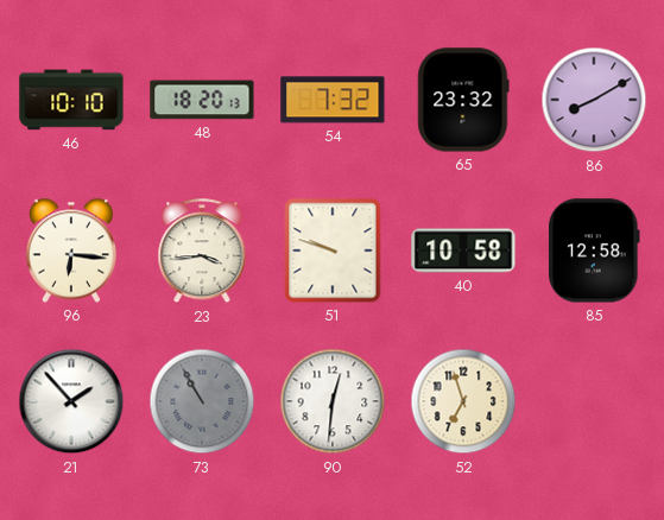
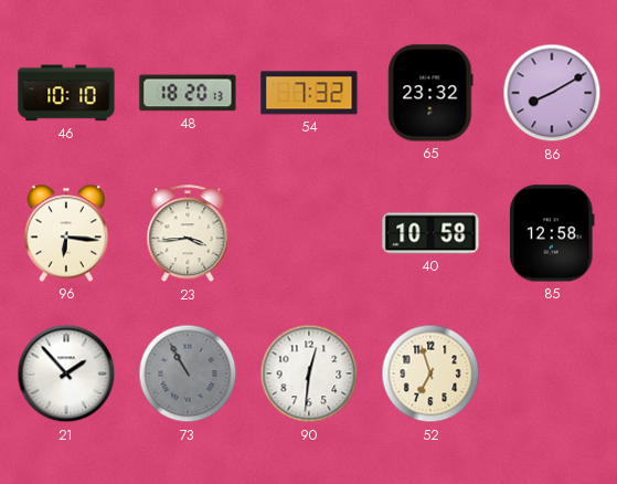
51: 9:48 -> none (333, 251)
